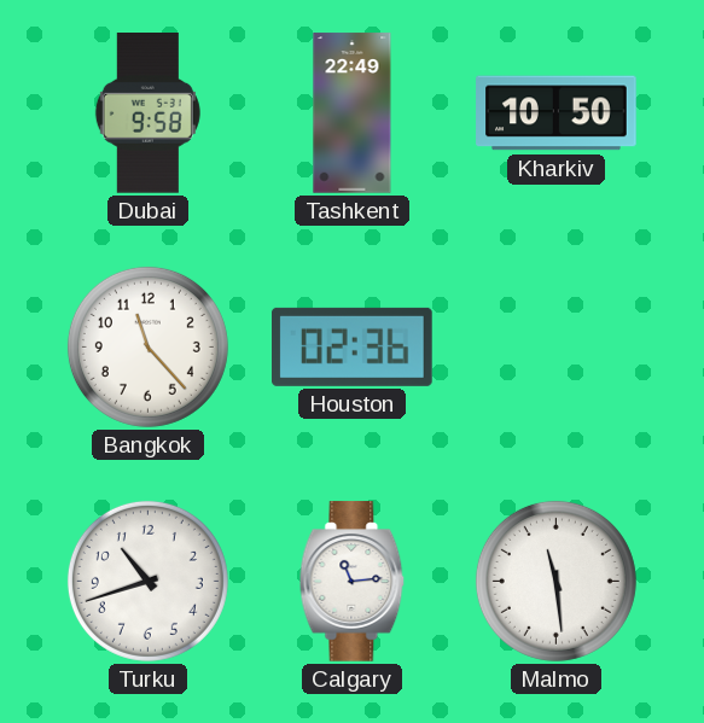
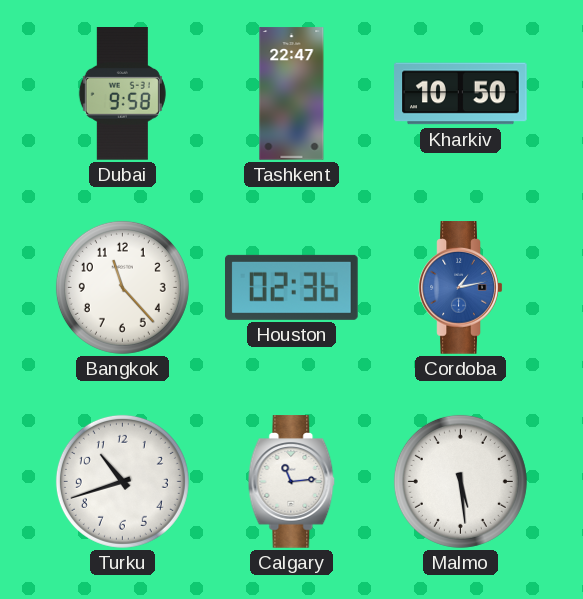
Tashkent: 22:49 -> 22:47 (292, 94)
Cordoba: none -> 1:13 (461, 288)
Malmo: 11:29 -> 5:29 (460, 481)
